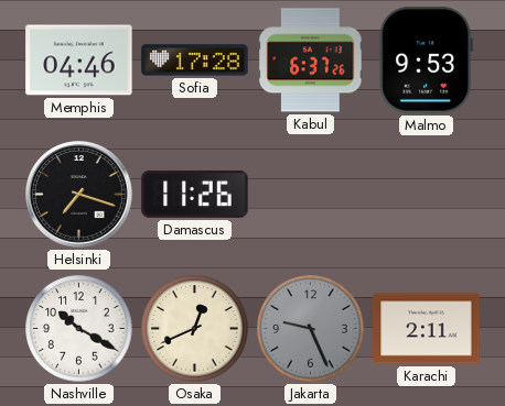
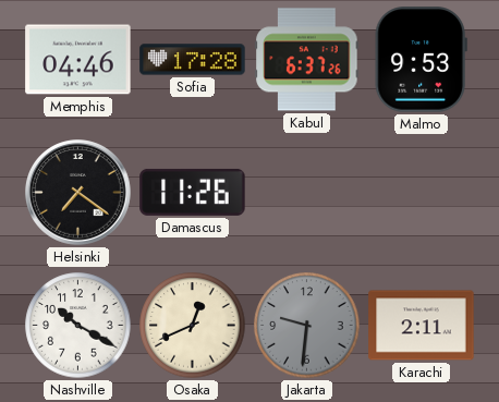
Helsinki: 7:18 -> 7:21 (78, 193)
Jakarta: 9:26 -> 9:31 (307, 326)
